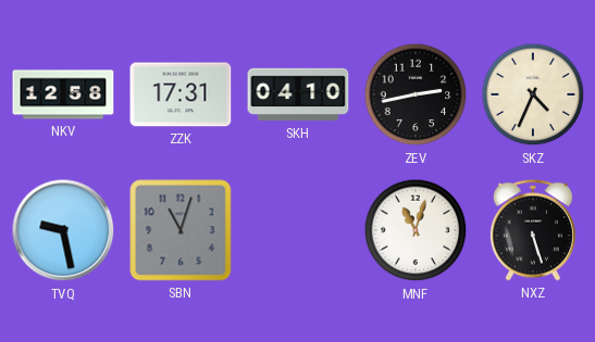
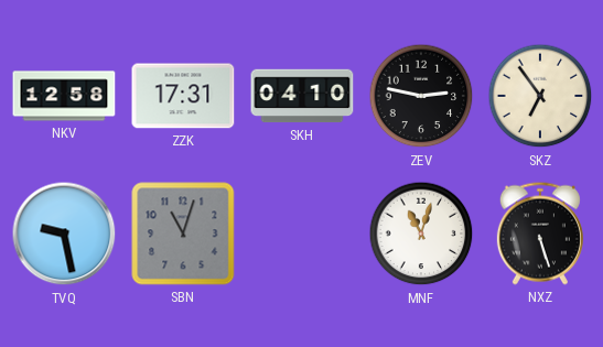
ZEV: 2:43 -> 2:47 (421, 96)
SKZ: 4:34 -> 6:54 (540, 96)
